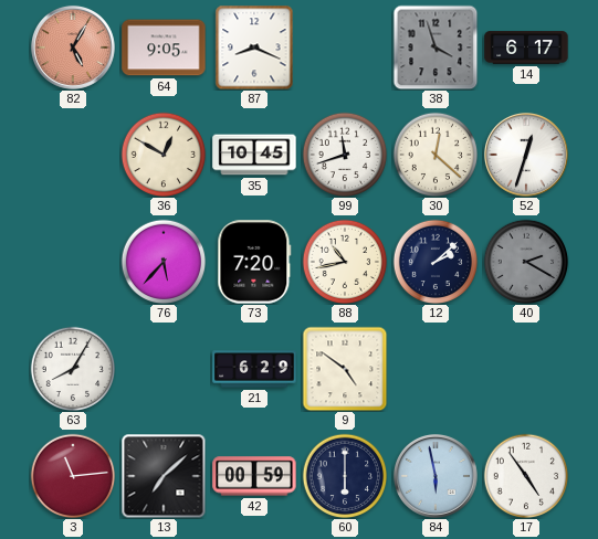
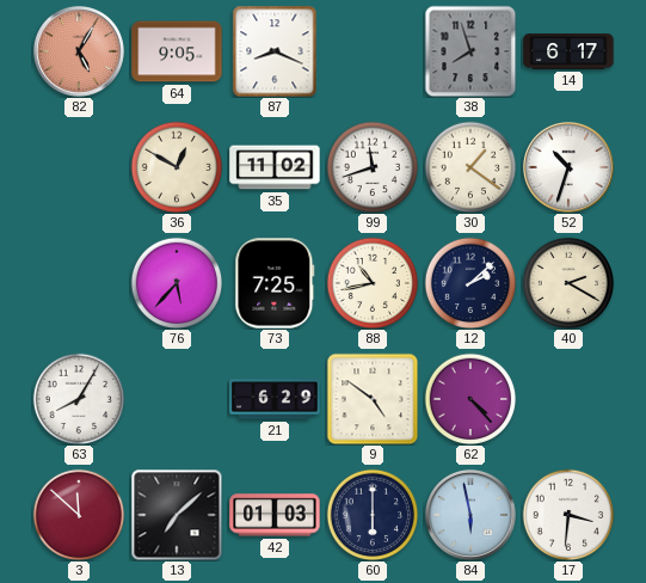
38: 3:57 -> 7:57 (470, 51)
35: 10:45 -> 11:02 (275, 167)
30: 12:22 -> 1:21 (470, 167)
52: 12:33 -> 10:33 (568, 167)
73: 7:20 -> 7:25 (275, 283)
40 dial: grey -> cream (568, 283)
62: none -> 4:23 (470, 399)
3: 11:14 -> 11:52 (79, 515)
42: 00:59 -> 01:03 (275, 515)
17: 4:54 -> 3:31 (568, 515)
